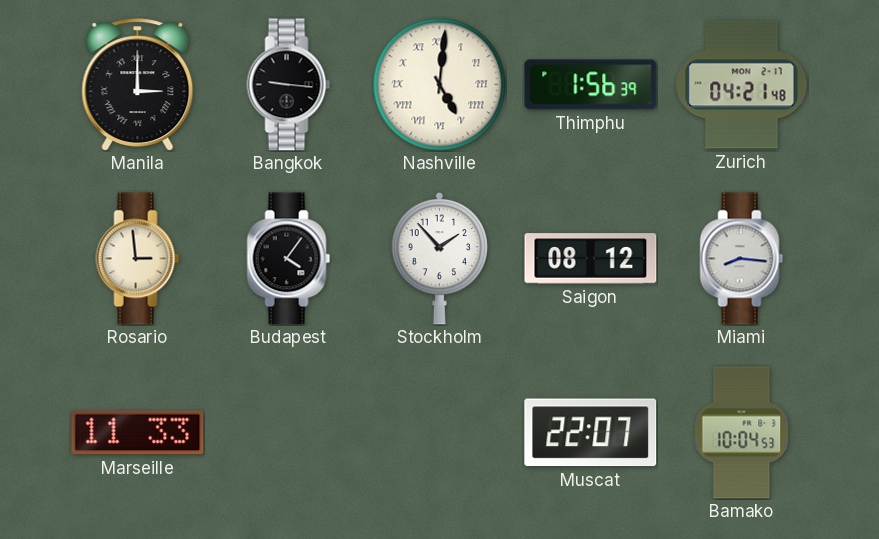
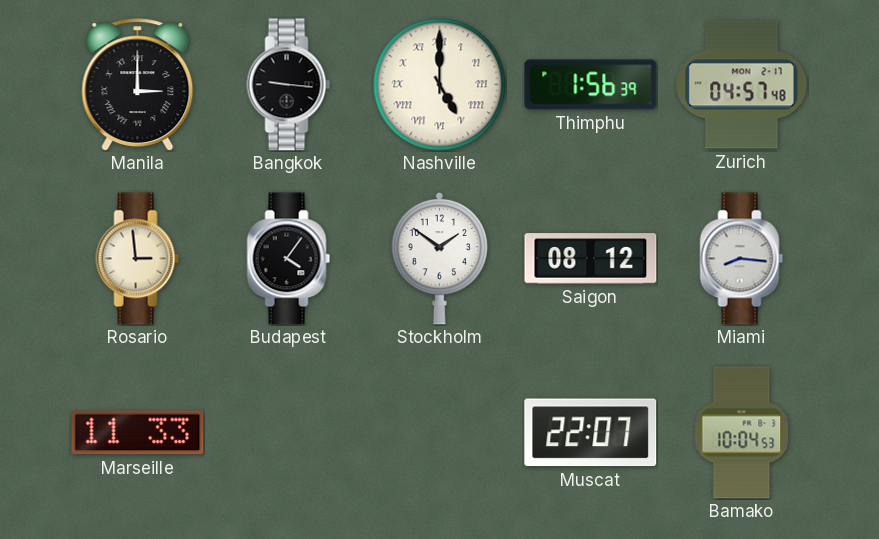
Nashville: 5:01 -> 5:00 (440, 85)
Zurich: 04:21 -> 04:57 (742, 85)
Stockholm: 1:53 -> 1:51 (439, 258)
